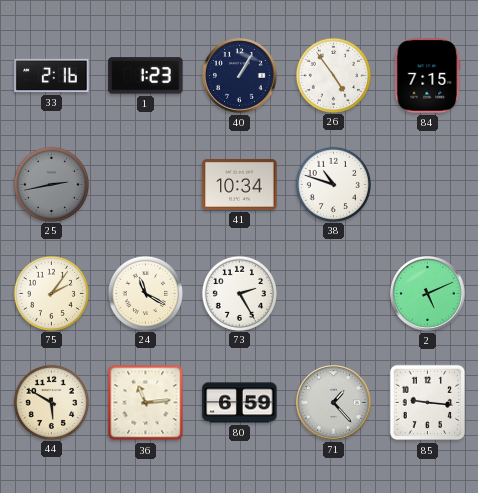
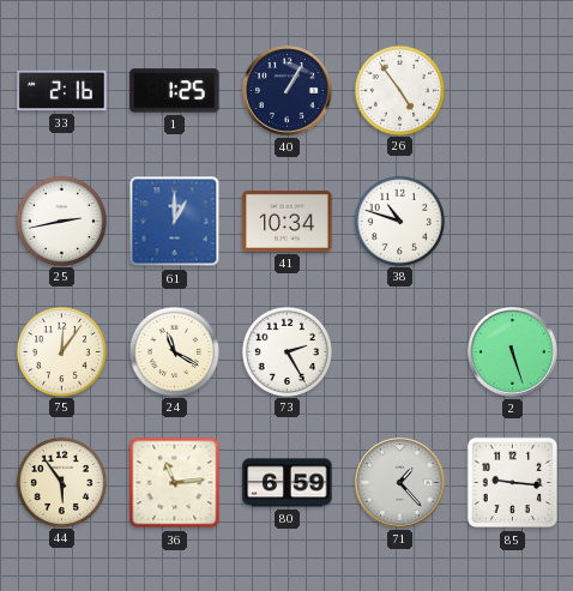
1: 1:23 -> 1:25 (175, 91)
84: 7:15 -> none (428, 76)
25 dial: grey -> white (61, 221)
61: none -> 1:00 (175, 222)
75: 2:06 -> 12:06 (61, 351)
2: 5:11 -> 5:27 (513, 352)
44: 5:50 -> 5:54 (61, 482)
